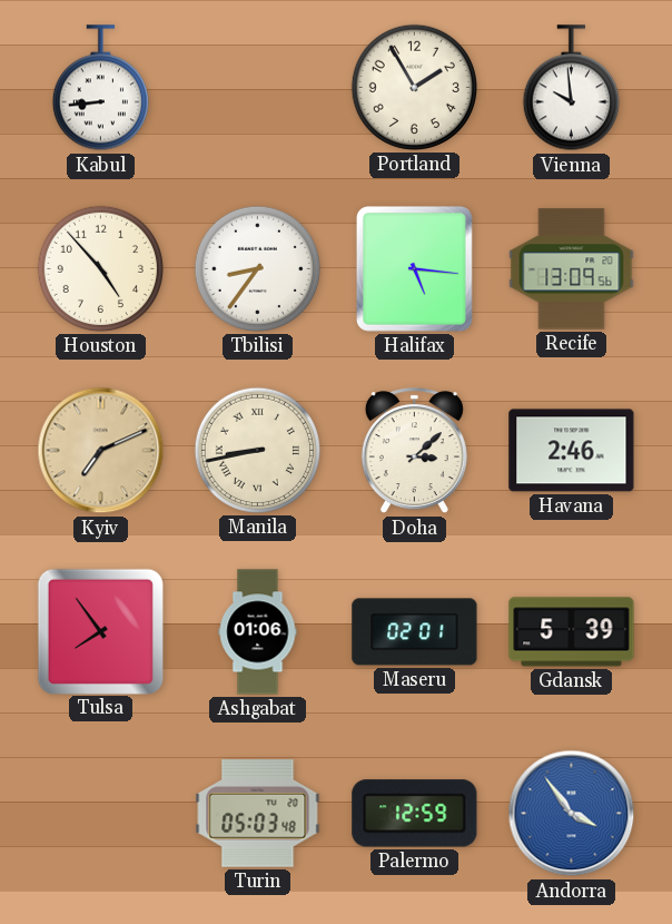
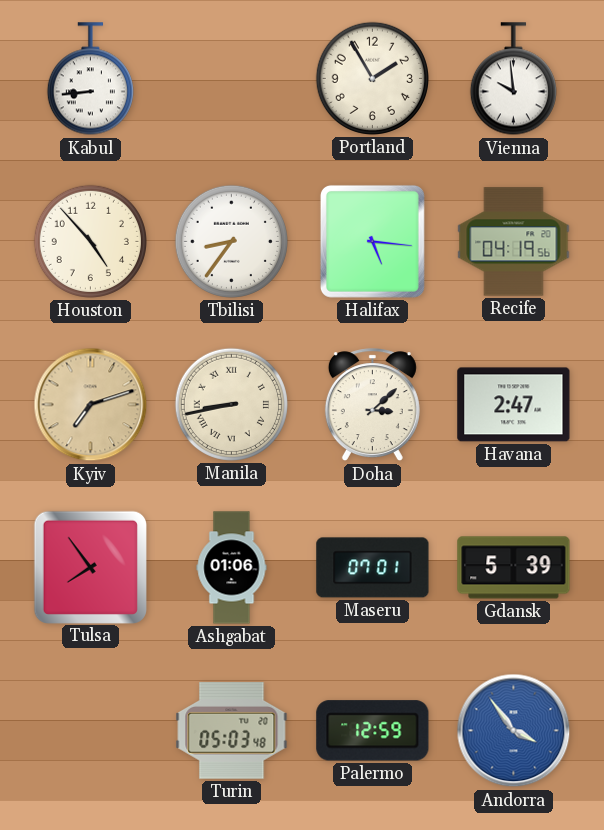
Recife: 13:09 -> 04:19 (514, 242)
Kyiv: 7:11 -> 7:12 (91, 405)
Havana: 2:46 -> 2:47 (514, 405)
Maseru: 02:01 -> 07:01 (373, 568)
